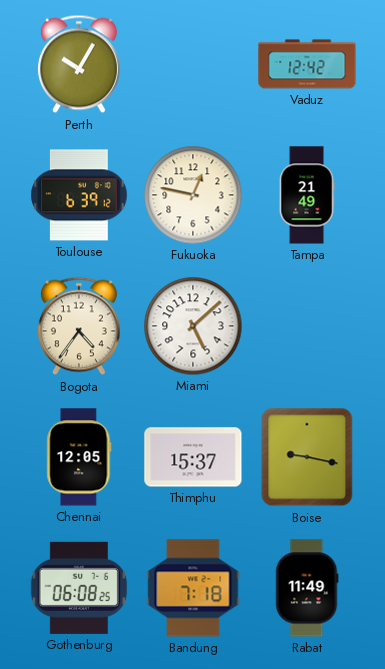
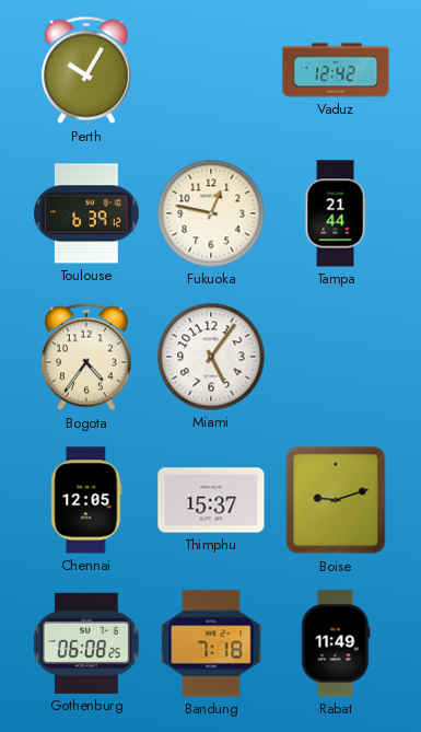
Tampa: 21:49 -> 21:44 (336, 213)
Miami: 5:08 -> 5:06 (211, 357)
Boise: 9:17 -> 9:12 (336, 500)
